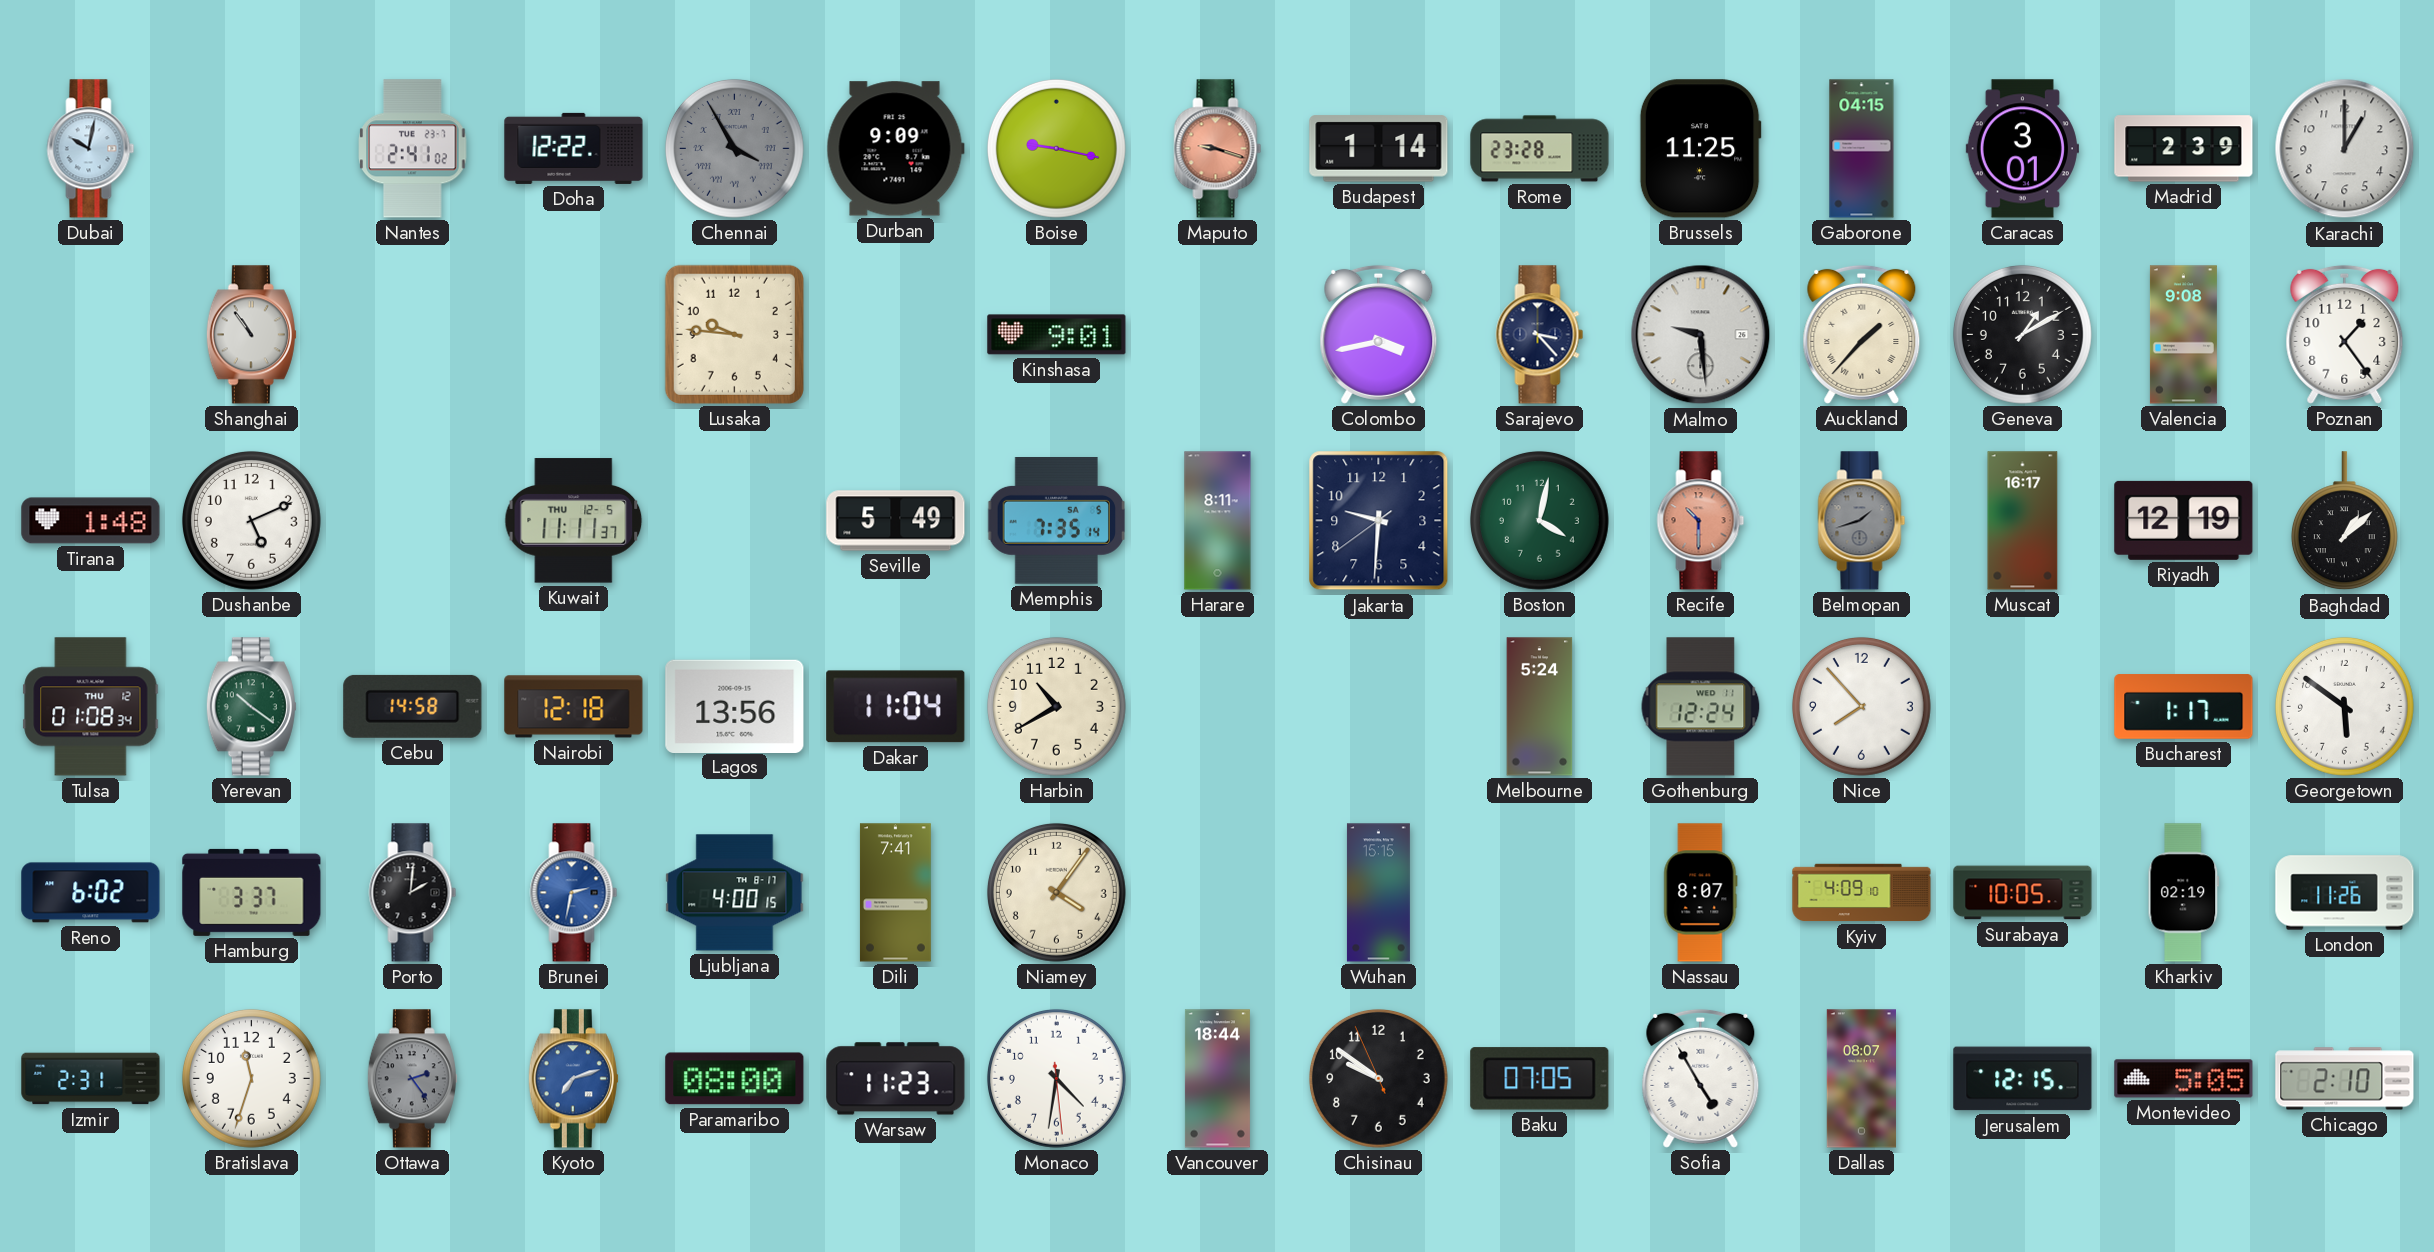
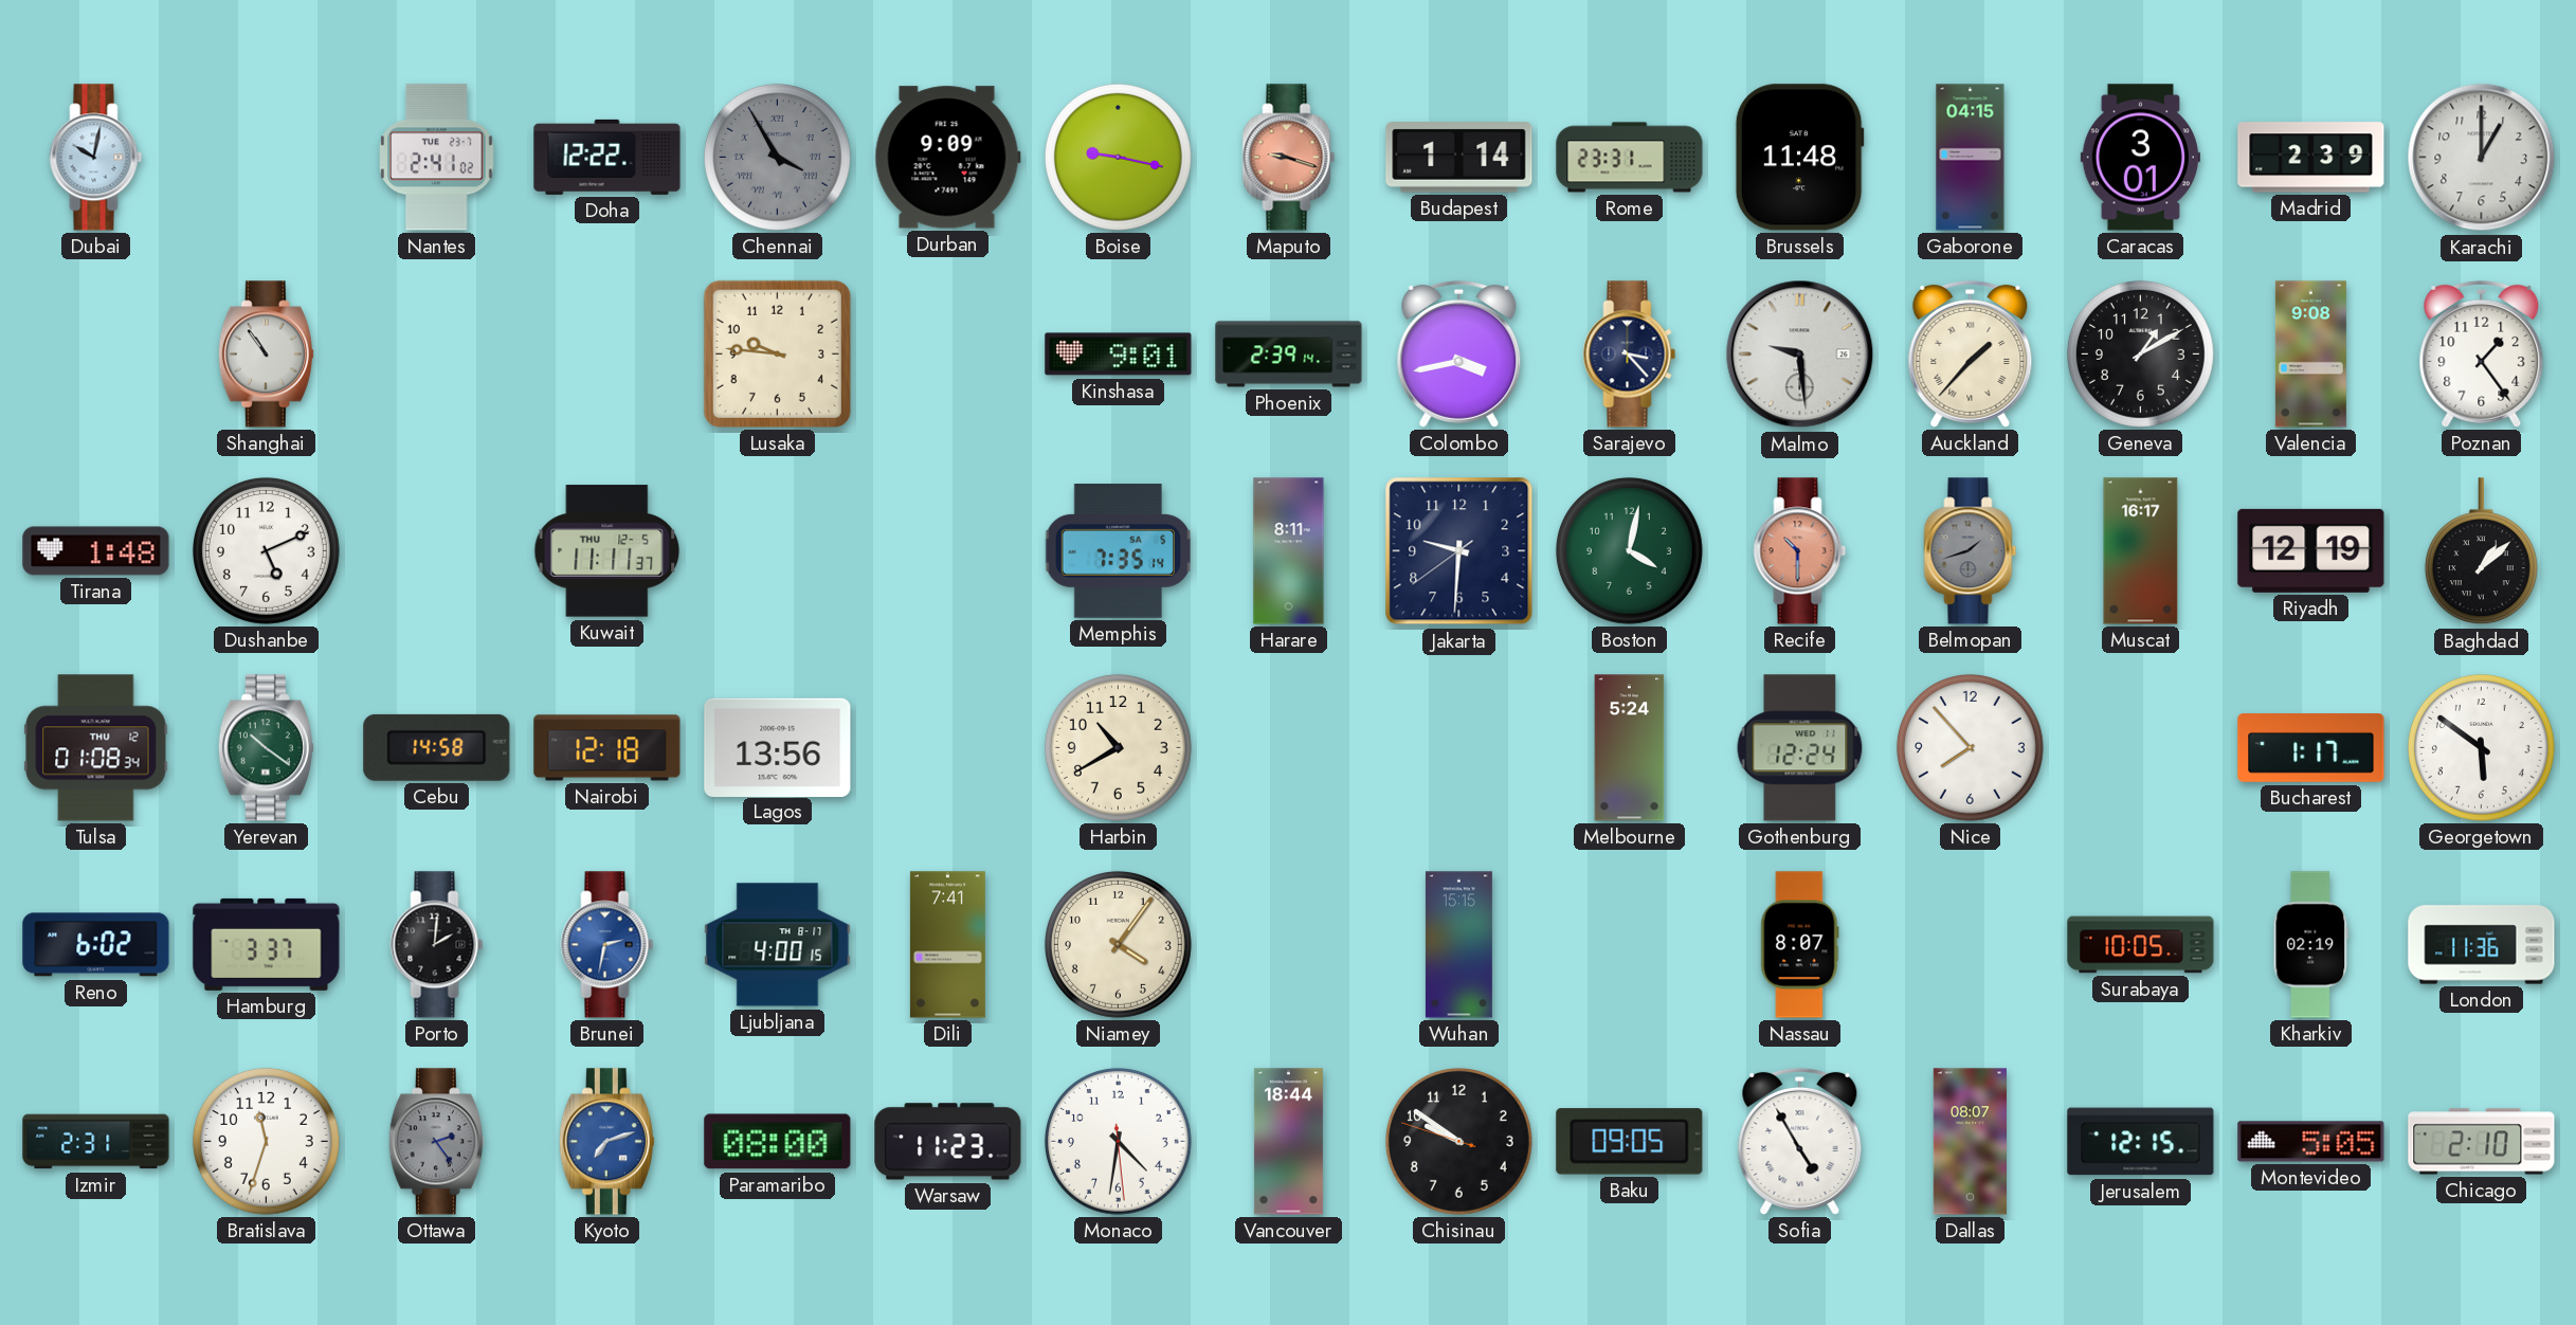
Rome: 23:28 -> 23:31 (1630, 158)
Brussels: 11:25 -> 11:48 (1799, 158)
Phoenix: none -> 2:39 (1289, 355)
Seville: 5:49 -> none (896, 521)
Dakar: 11:04 -> none (896, 707)
Kyiv: 4:09 -> none (1862, 893)
London: 11:26 -> 11:36 (2482, 945)
Chisinau: 9:50:56 -> 9:50:48 (1458, 1141)
Baku: 07:05 -> 09:05 (1630, 1142)
